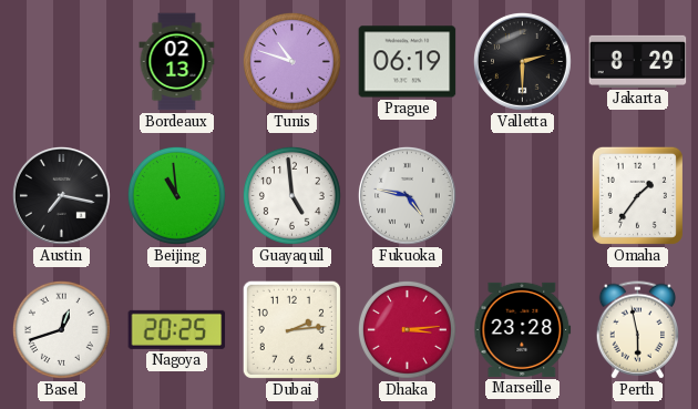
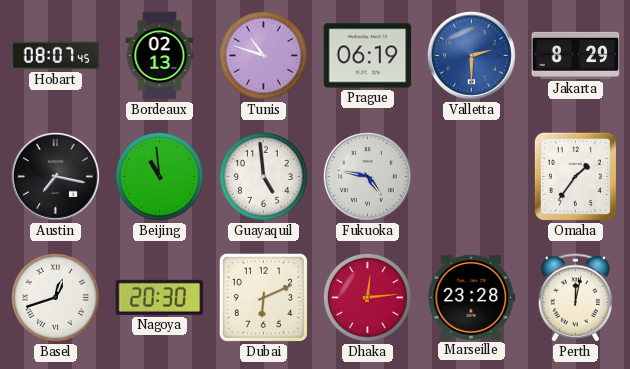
Hobart: none -> 08:07 (56, 56)
Valletta dial: black -> blue (472, 56)
Nagoya: 20:25 -> 20:30 (160, 297)
Dubai: 2:14 -> 6:11 (263, 297)
Dhaka: 3:14 -> 12:14 (367, 297)
Perth: 5:58 -> 12:02 (575, 298)
